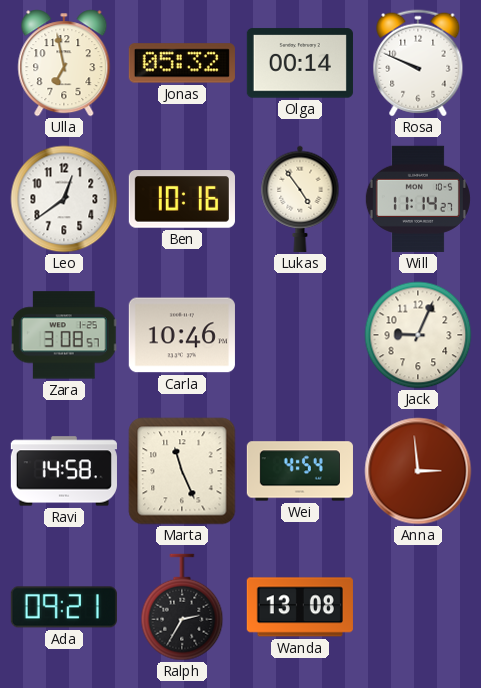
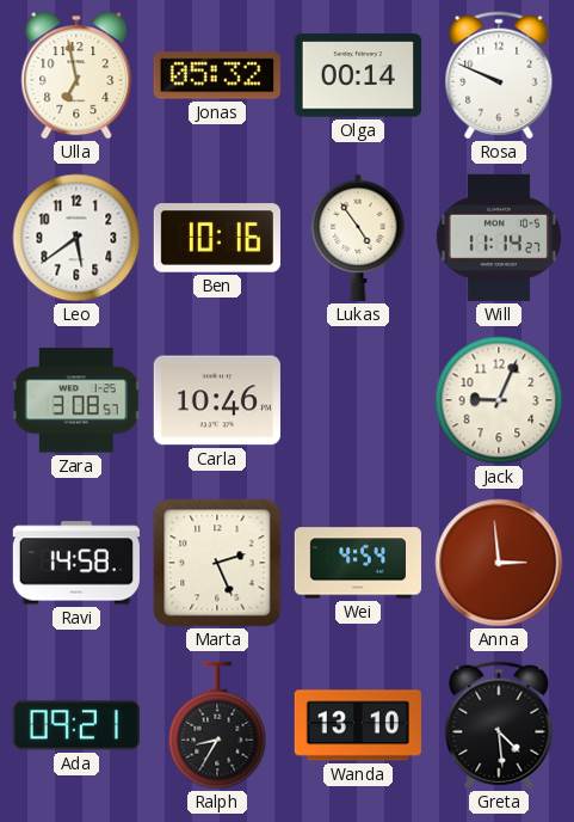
Leo: 12:39 -> 5:39 (76, 238)
Marta: 11:26 -> 2:26 (217, 563)
Ralph: 2:35 -> 8:35 (217, 725)
Wanda: 13:08 -> 13:10 (358, 725)
Greta: none -> 4:29 (499, 725)
